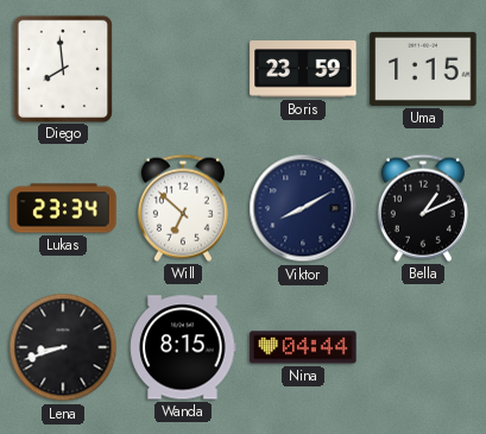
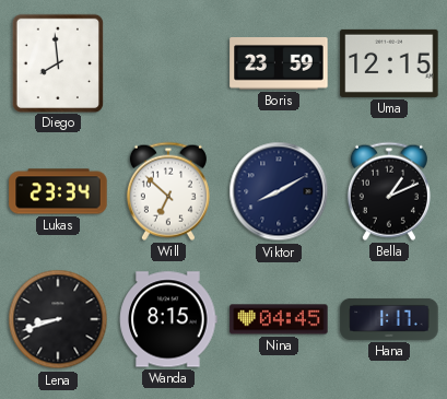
Uma: 1:15 -> 12:15 (389, 63)
Nina: 04:44 -> 04:45 (279, 319)
Hana: none -> 1:17 (389, 319)
